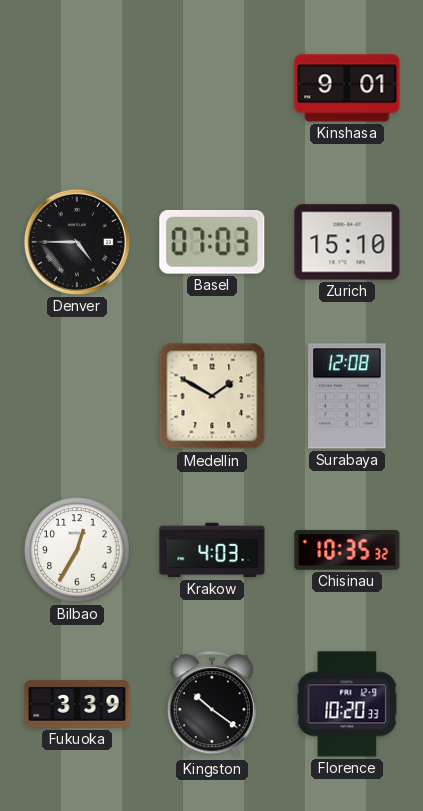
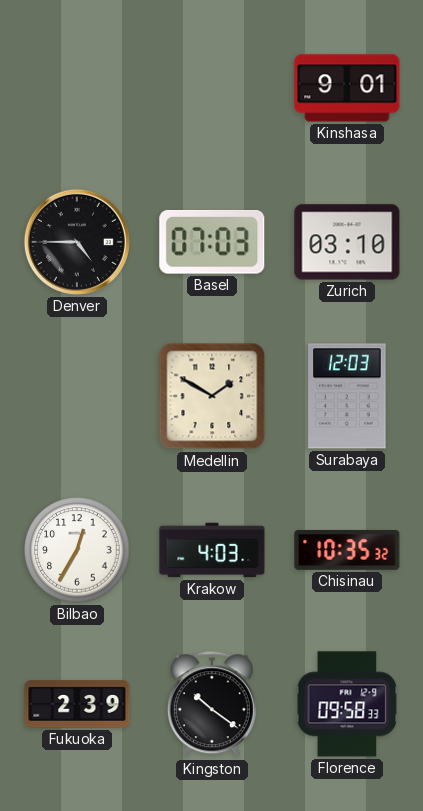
Zurich: 15:10 -> 03:10 (347, 242)
Surabaya: 12:08 -> 12:03 (347, 396)
Fukuoka: 3:39 -> 2:39 (77, 704)
Florence: 10:20 -> 09:58 (347, 704)
